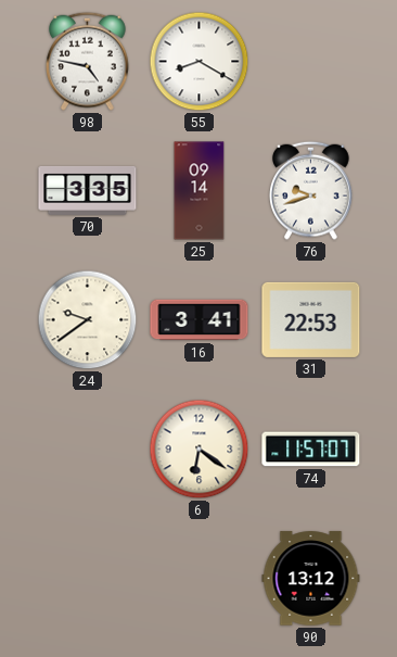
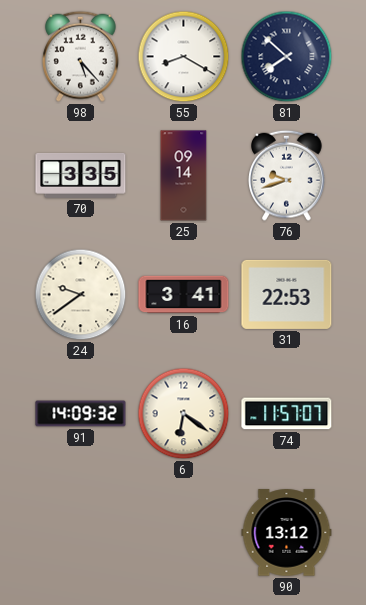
98: 4:47 -> 5:23 (81, 56)
81: none -> 7:52 (287, 57)
91: none -> 14:09 (81, 414)
